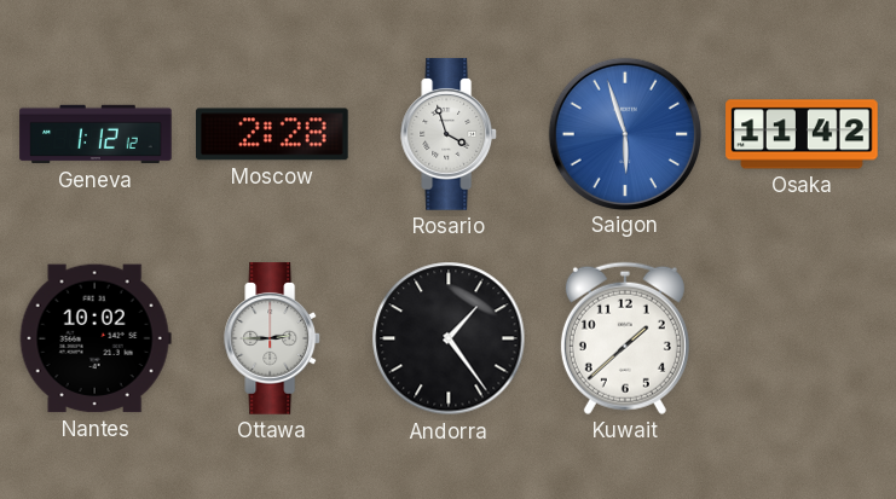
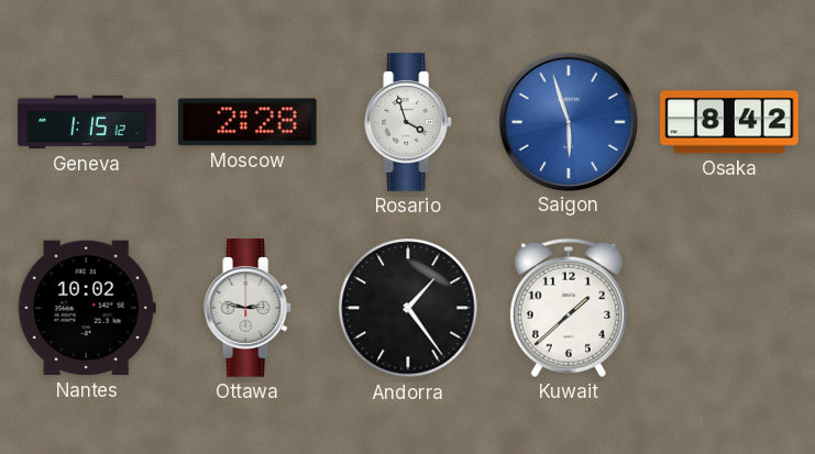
Geneva: 1:12 -> 1:15 (87, 122)
Osaka: 11:42 -> 8:42 (729, 122)
Ottawa: 2:45 -> 2:47 (249, 308)
